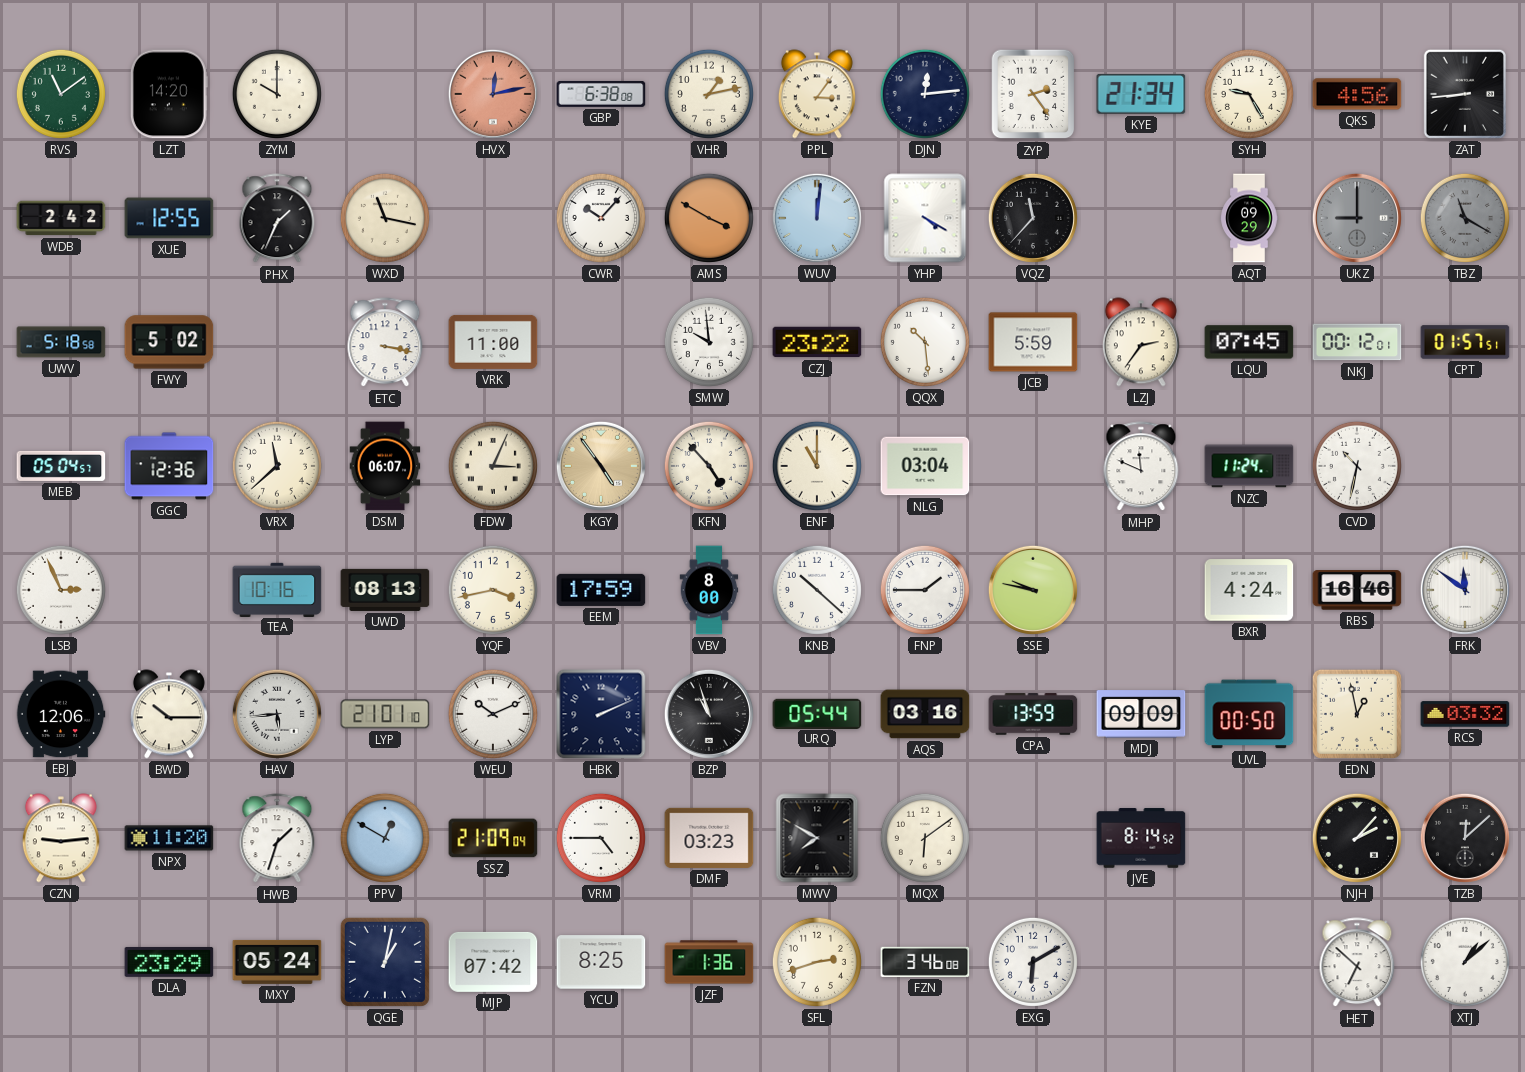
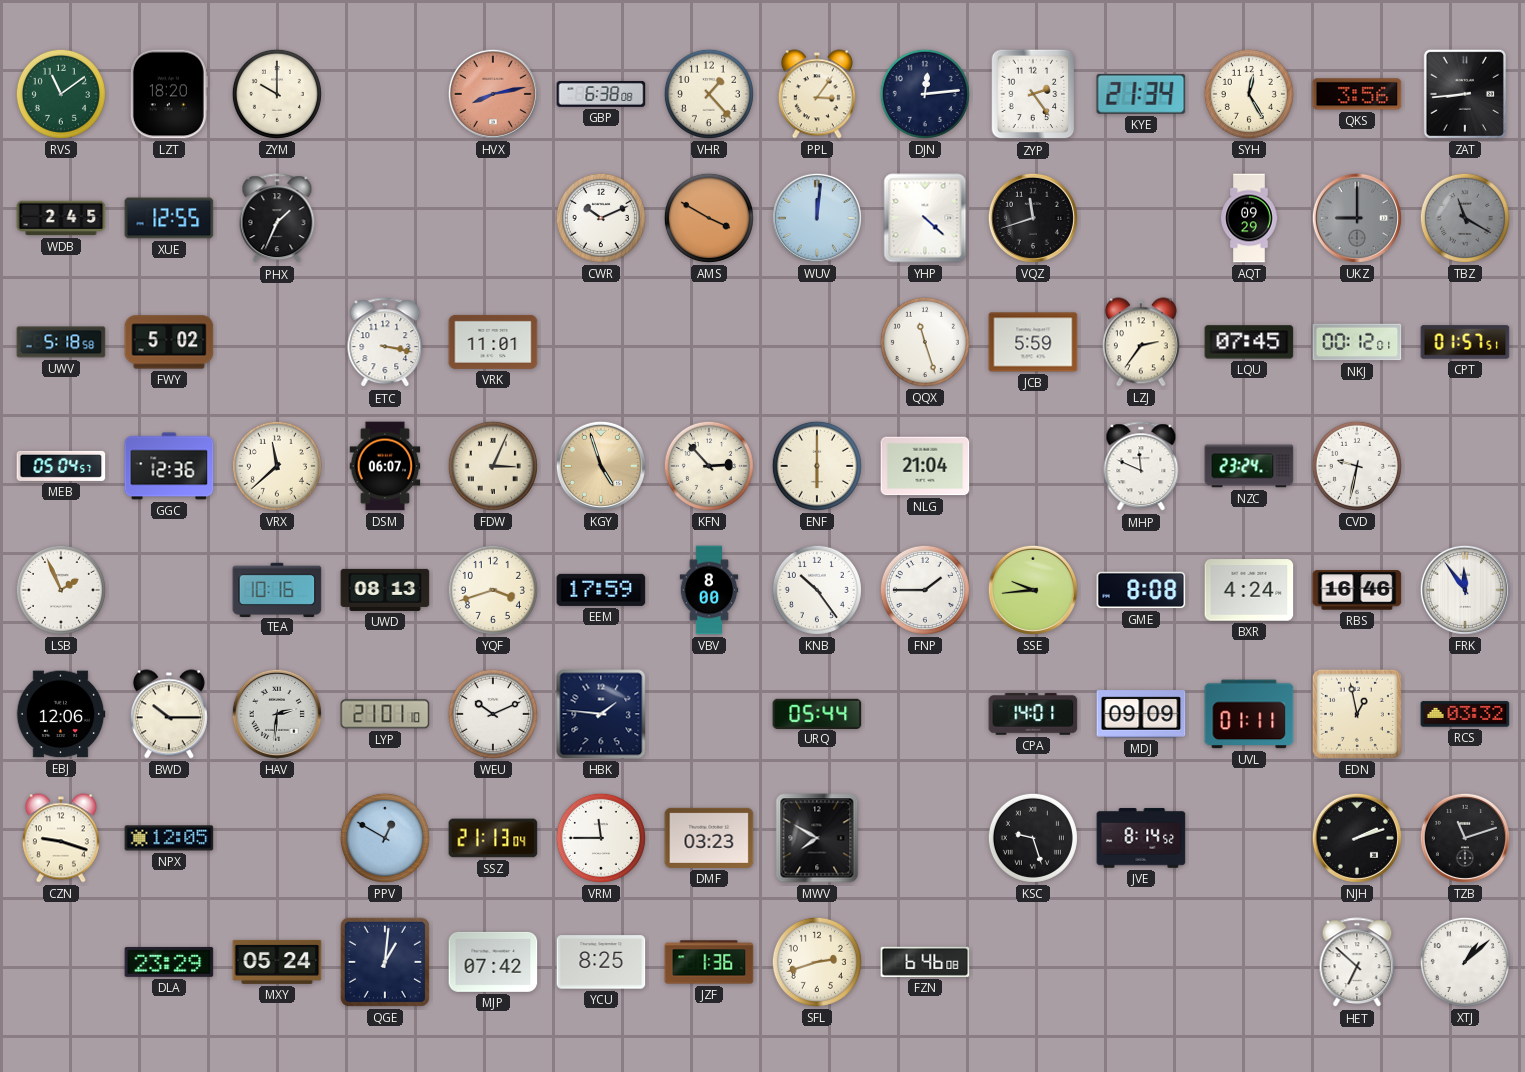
LZT: 14:20 -> 18:20 (169, 94)
HVX: 12:13 -> 8:13 (493, 94)
VHR: 1:13 -> 1:23 (709, 94)
SYH: 9:25 -> 12:25 (1249, 94)
QKS: 4:56 -> 3:56 (1357, 94)
WDB: 2:42 -> 2:45 (61, 218)
WXD: 11:17 -> none (385, 218)
CWR: 10:07 -> 10:11 (601, 218)
YHP: 4:20 -> 4:22 (925, 218)
VQZ: 11:37 -> 11:42 (1033, 218)
VRK: 11:00 -> 11:01 (493, 342)
SMW: 9:59 -> none (709, 342)
CZJ: 23:22 -> none (817, 342)
QQX: 10:29 -> 11:27 (925, 342)
KGY: 4:54 -> 4:57 (601, 466)
KFN: 4:53 -> 2:53 (709, 466)
ENF: 11:00 -> 6:00 (817, 466)
NLG: 03:04 -> 21:04 (925, 466)
NZC: 11:24 -> 23:24 (1249, 466)
CVD: 10:32 -> 9:32 (1357, 466)
LSB: 2:56 -> 1:56 (61, 590)
YQF: 3:43 -> 3:42 (493, 590)
KNB: 10:22 -> 10:24 (817, 590)
SSE: 9:47 -> 9:44 (1033, 590)
GME: none -> 8:08 (1141, 590)
FRK: 11:51 -> 11:54 (1465, 590)
HAV: 5:44 -> 2:31 (277, 714)
HBK: 2:11 -> 1:46 (601, 714)
BZP: 10:57 -> none (709, 714)
AQS: 03:16 -> none (925, 714)
CPA: 13:59 -> 14:01 (1033, 714)
UVL: 00:50 -> 01:11 (1249, 714)
CZN: 9:14 -> 9:18 (61, 838)
NPX: 11:20 -> 12:05 (169, 838)
HWB: 1:33 -> none (277, 839)
SSZ: 21:09 -> 21:13 (493, 838)
VRM: 4:45 -> 11:45 (601, 838)
MQX: 6:09 -> none (925, 838)
KSC: none -> 9:27 (1033, 838)
NJH: 2:07 -> 2:12 (1357, 838)
TZB: 12:08 -> 11:12 (1465, 838)
QGE: 1:02 -> 1:01 (385, 962)
FZN: 3:46 -> 6:46 (925, 962)
EXG: 6:10 -> none (1033, 962)
